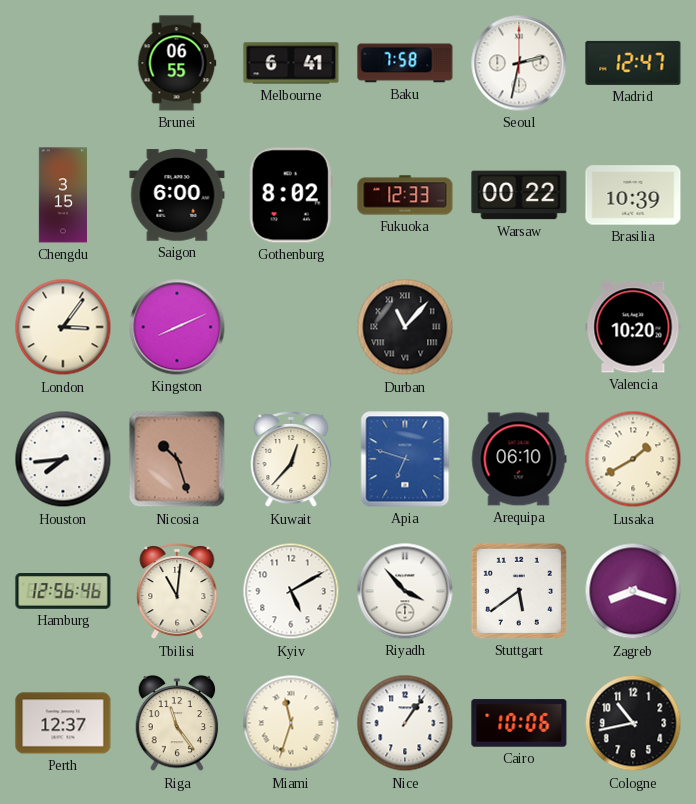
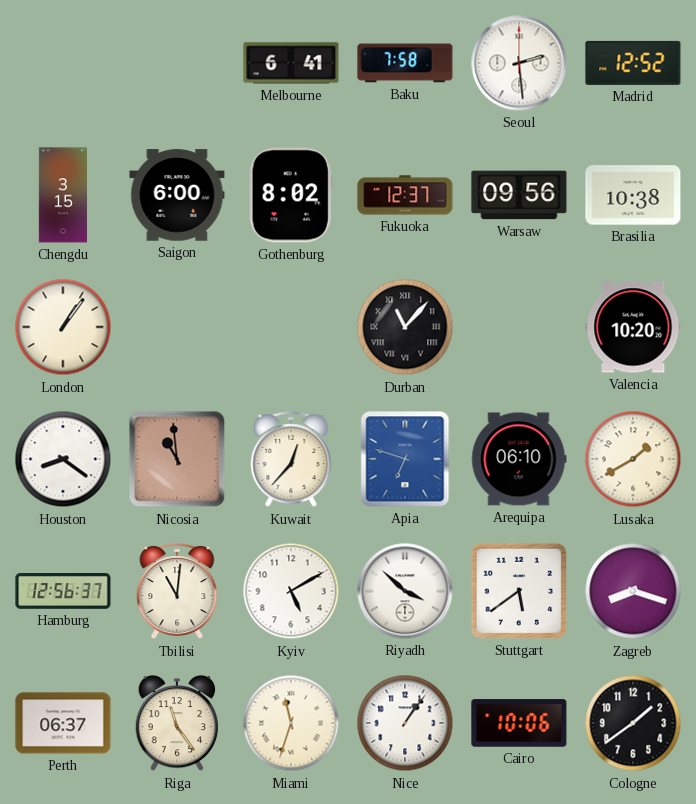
Brunei: 06:55 -> none (177, 63)
Seoul: 2:32 -> 2:29 (519, 63)
Madrid: 12:47 -> 12:52 (633, 63)
Fukuoka: 12:33 -> 12:37 (405, 195)
Warsaw: 00:22 -> 09:56 (519, 195)
Brasilia: 10:39 -> 10:38 (633, 195)
London: 3:06 -> 1:06 (63, 327)
Kingston: 8:11 -> none (177, 327)
Houston: 7:44 -> 8:21 (63, 459)
Nicosia: 10:27 -> 10:59 (177, 459)
Hamburg: 12:56:46 -> 12:56:37 (63, 591)
Riyadh: 3:53 -> 3:52 (405, 591)
Perth: 12:37 -> 06:37 (63, 723)
Cologne: 10:43 -> 1:39 (633, 723)
